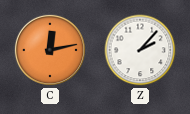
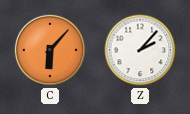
C: 12:13 -> 6:07 (50, 50)
